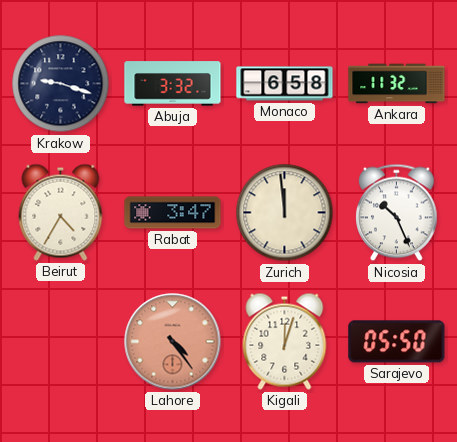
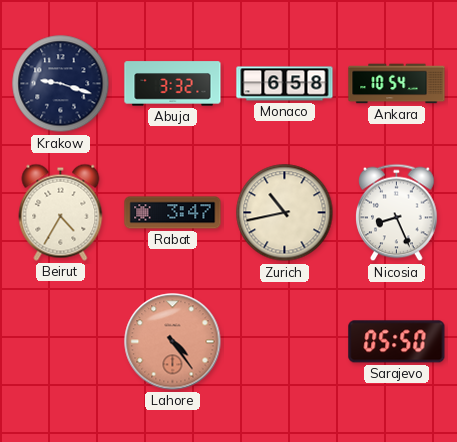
Ankara: 11:32 -> 10:54 (397, 84)
Zurich: 11:59 -> 10:43 (285, 213)
Nicosia: 10:26 -> 8:26 (397, 213)
Kigali: 12:03 -> none (285, 341)
